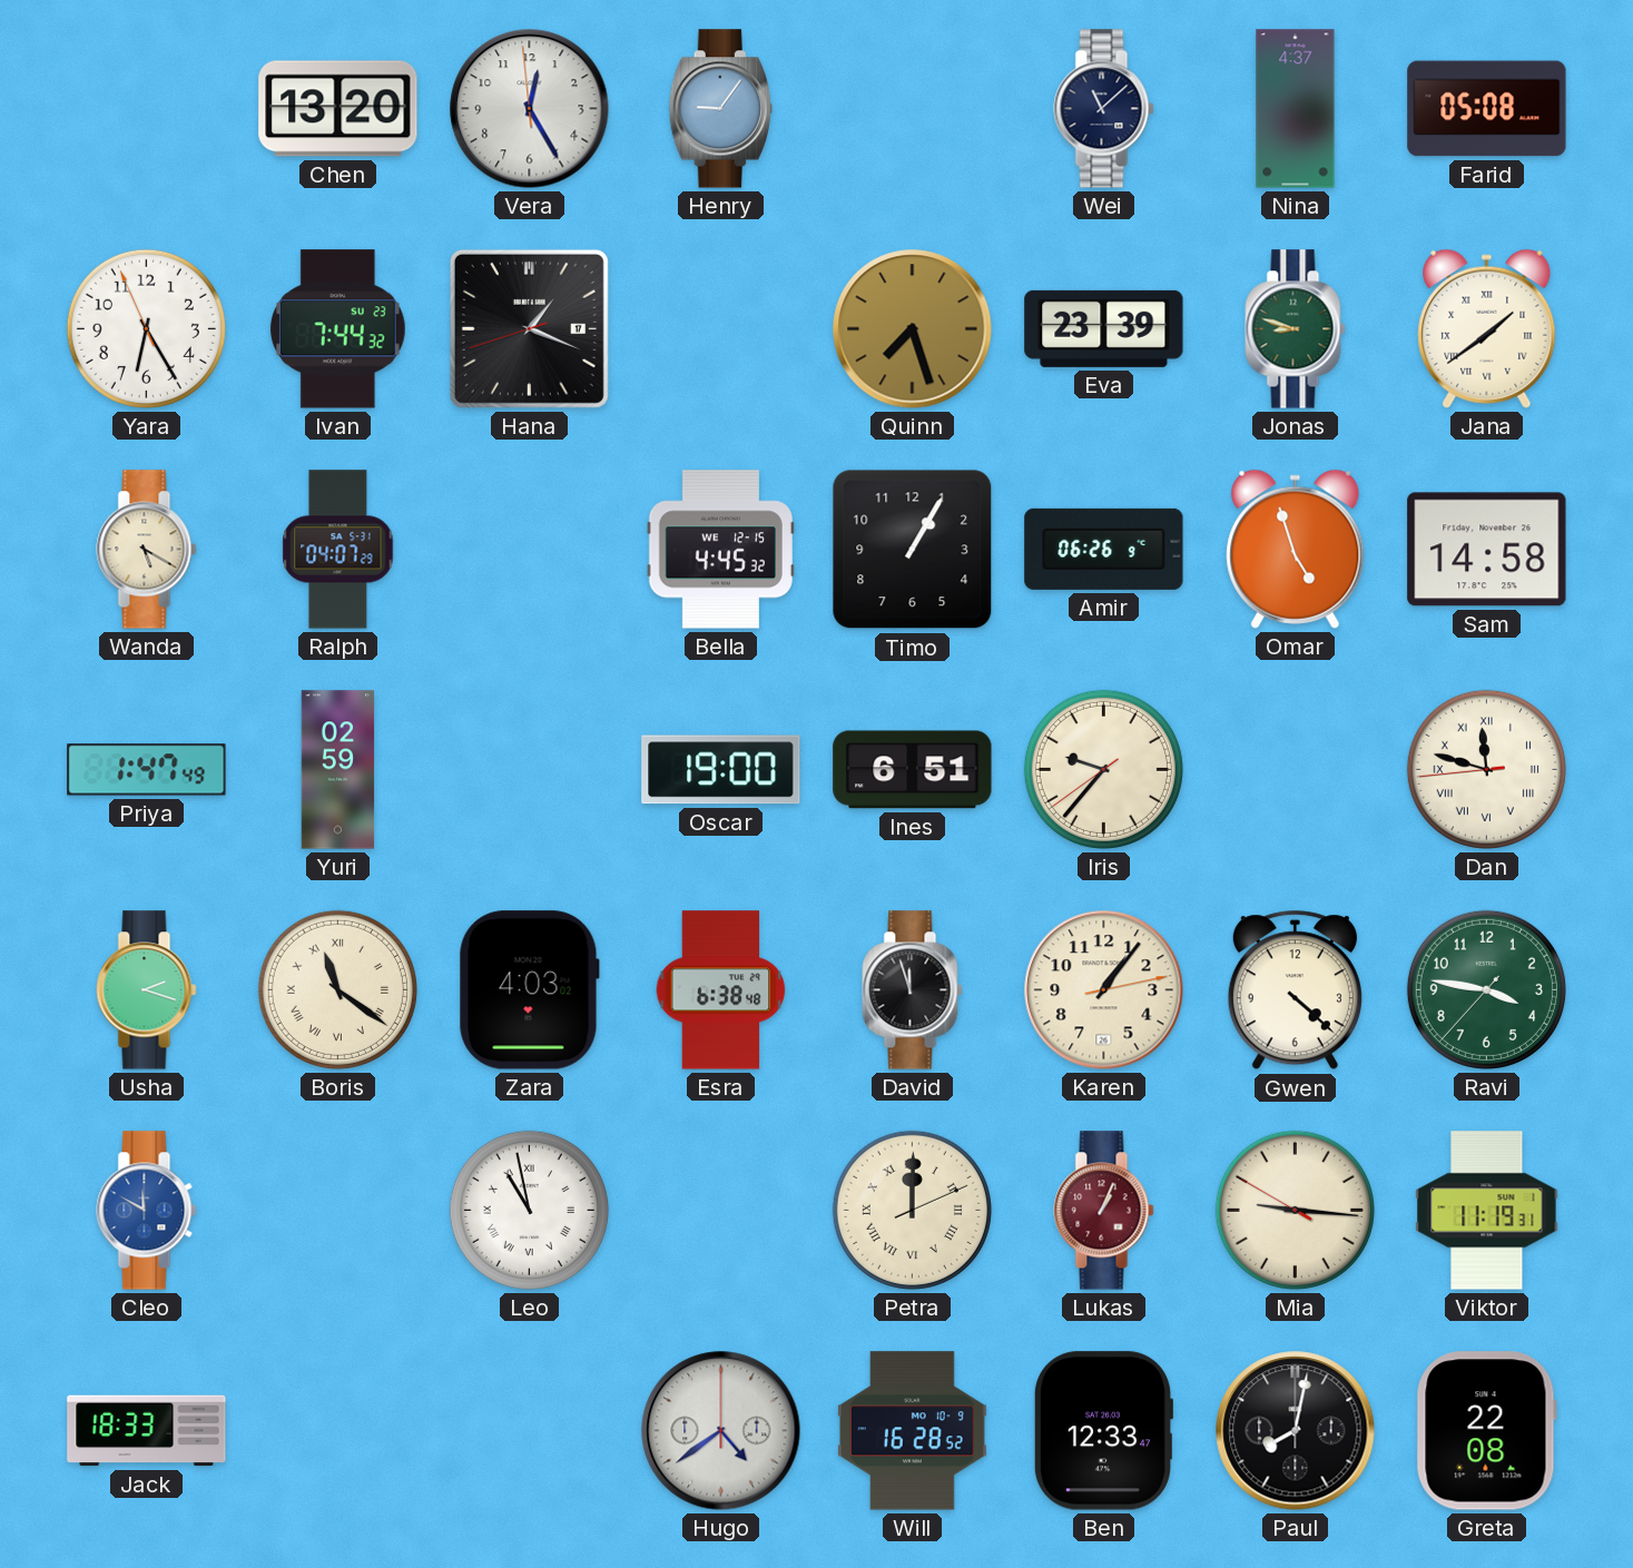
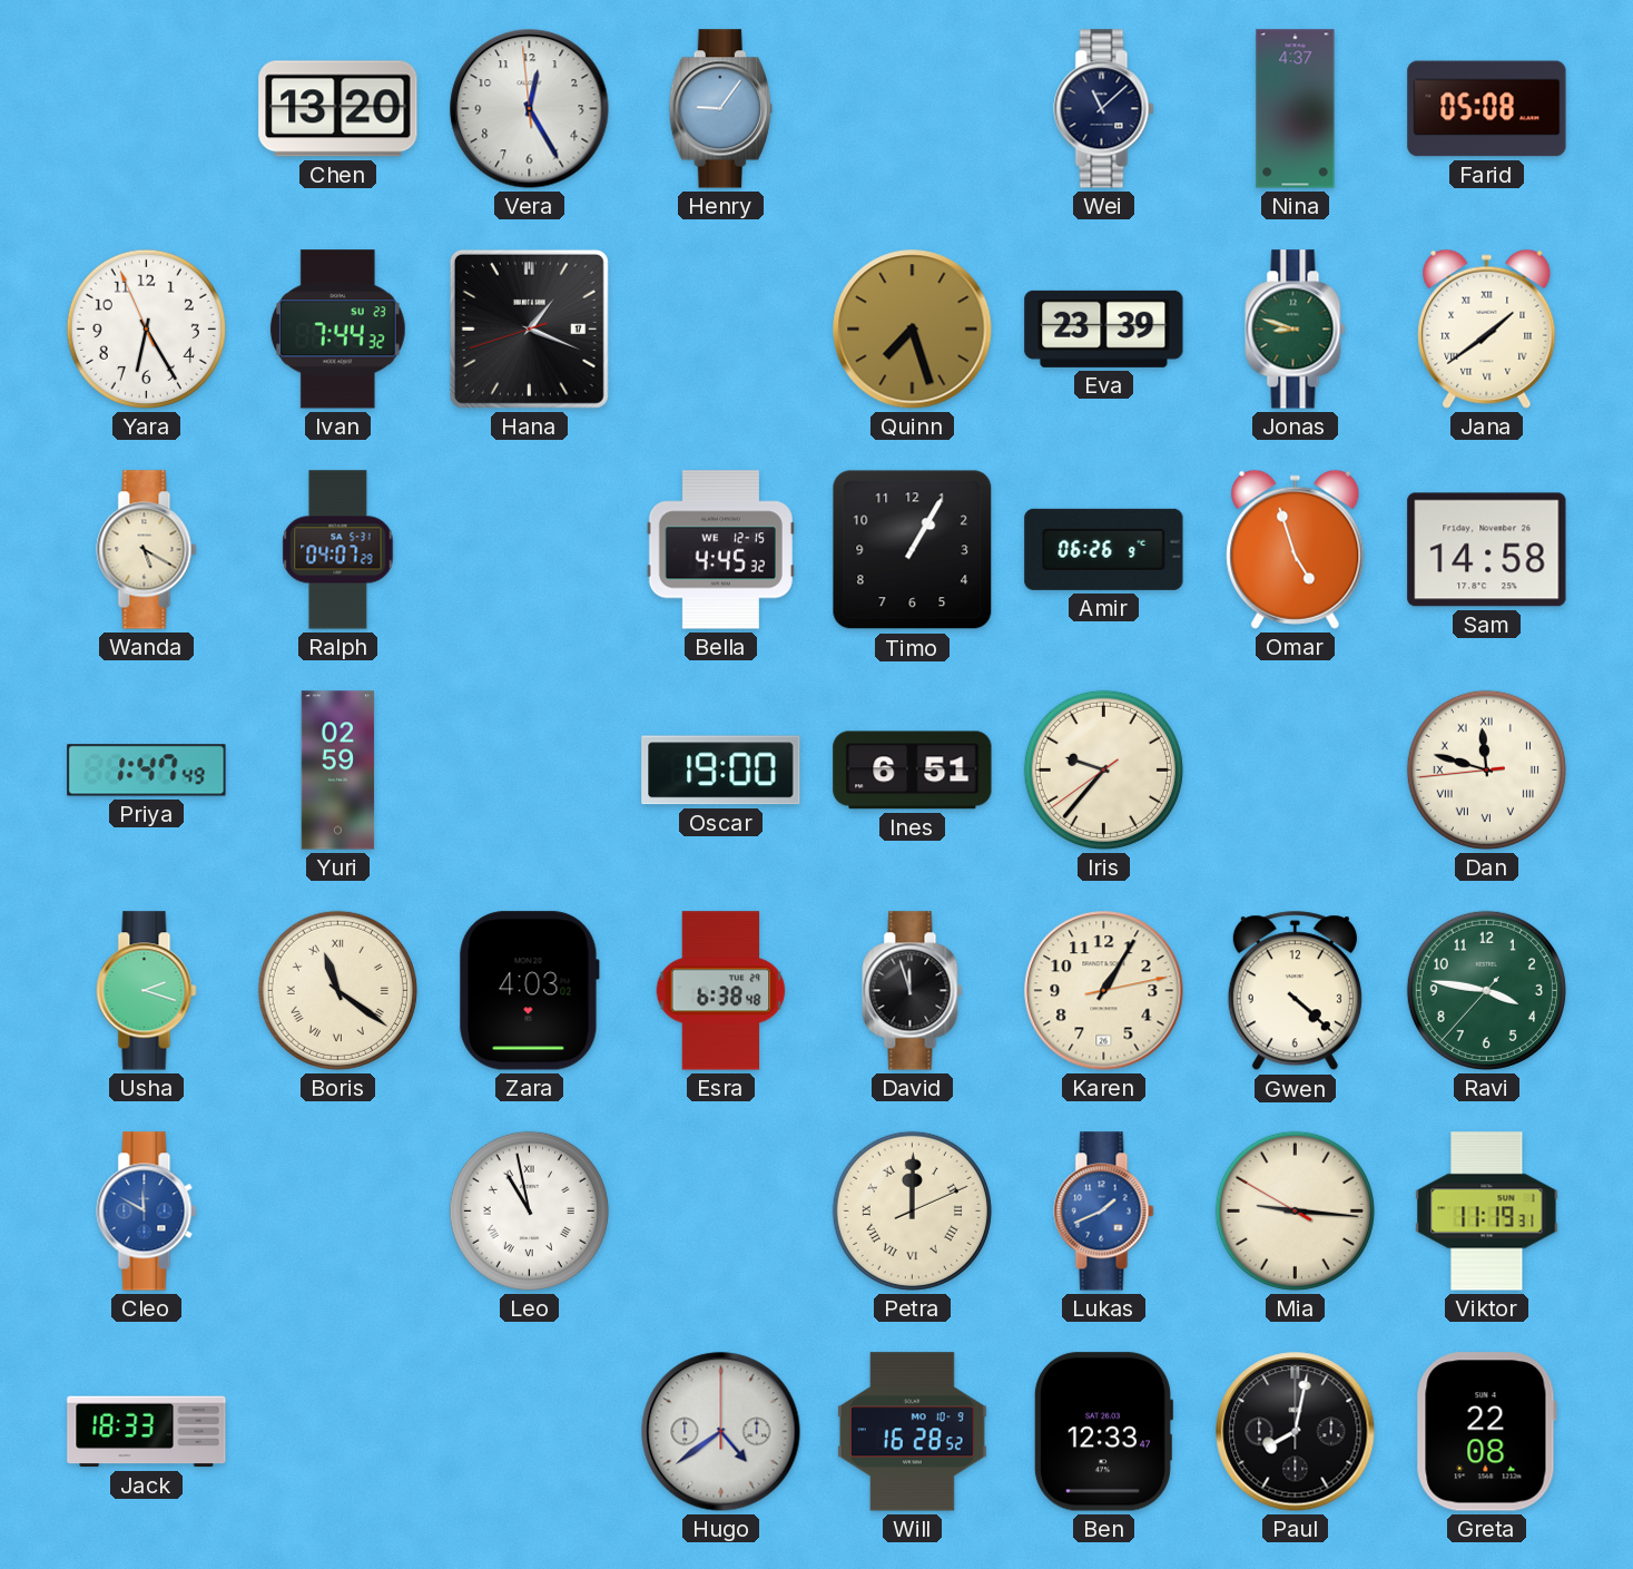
Karen: 1:06 -> 1:05 (1104, 991)
Lukas: 1:04 -> 1:41 (1104, 1212)
Lukas dial: burgundy -> blue (1104, 1212)
